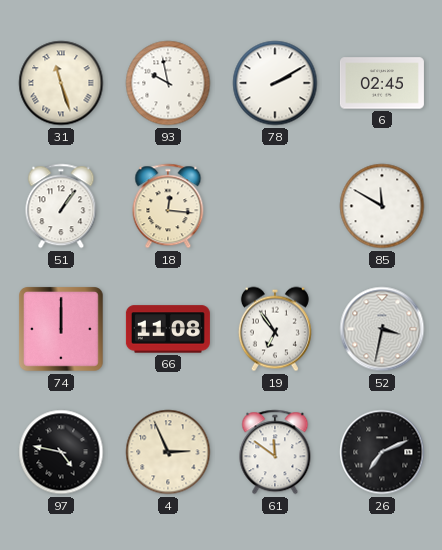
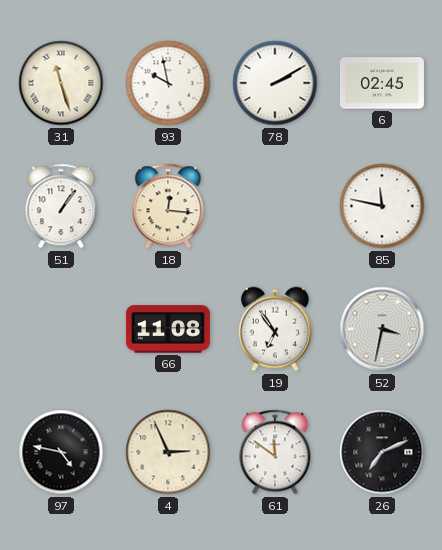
85: 11:50 -> 11:47 (382, 206)
74: 12:00 -> none (62, 330)
